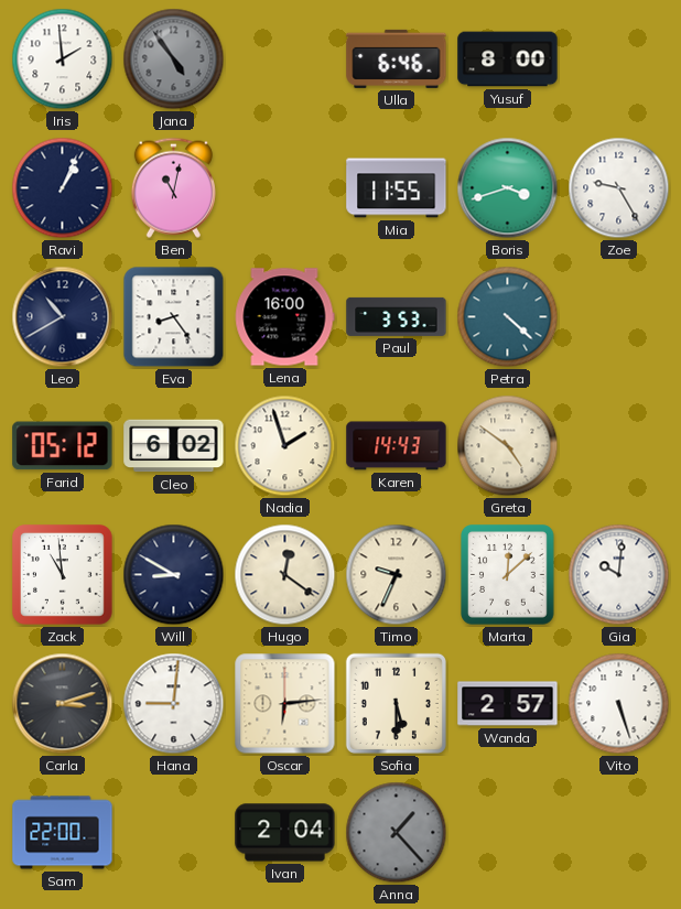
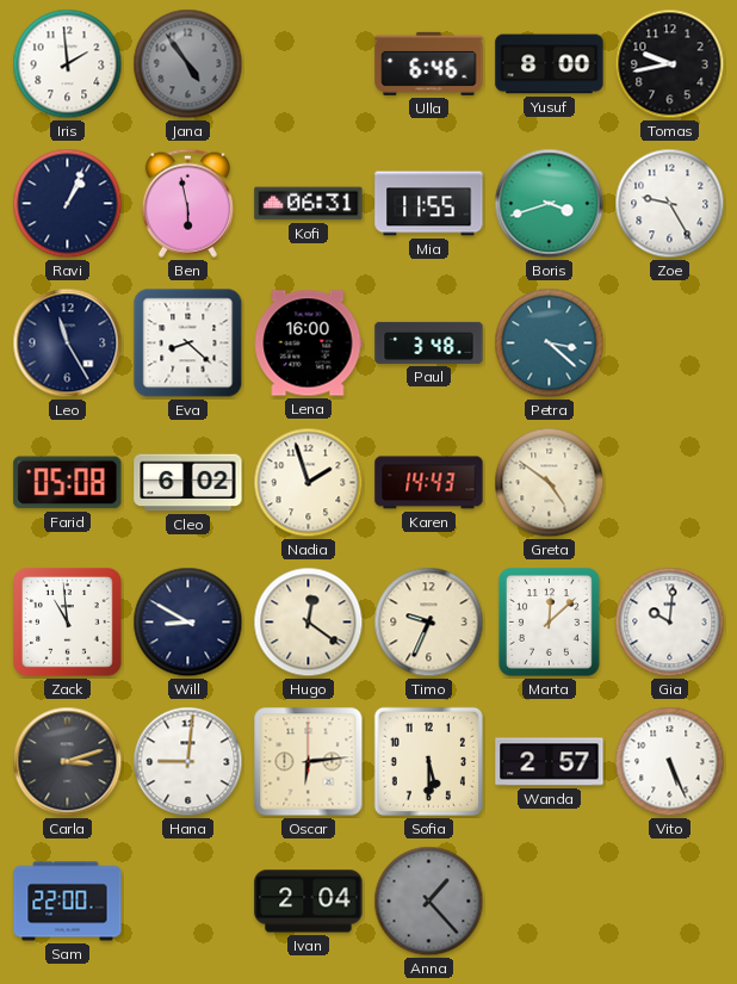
Tomas: none -> 9:43 (670, 64)
Ben: 11:02 -> 5:58 (187, 203)
Kofi: none -> 06:31 (309, 204)
Leo: 10:40 -> 11:25 (68, 344)
Eva: 8:24 -> 8:22 (188, 344)
Paul: 3:53 -> 3:48 (429, 342)
Petra: 4:22 -> 3:22 (550, 344)
Farid: 05:12 -> 05:08 (68, 483)
Vito: 5:27 -> 5:26 (670, 762)
